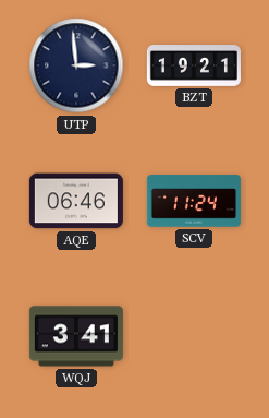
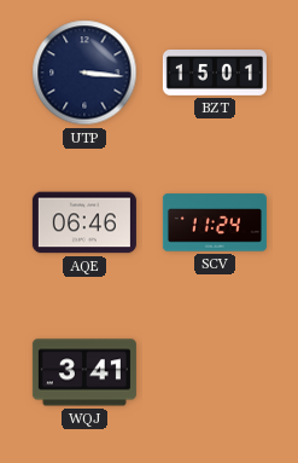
UTP: 2:59 -> 3:16 (84, 73)
BZT: 19:21 -> 15:01 (215, 74)
